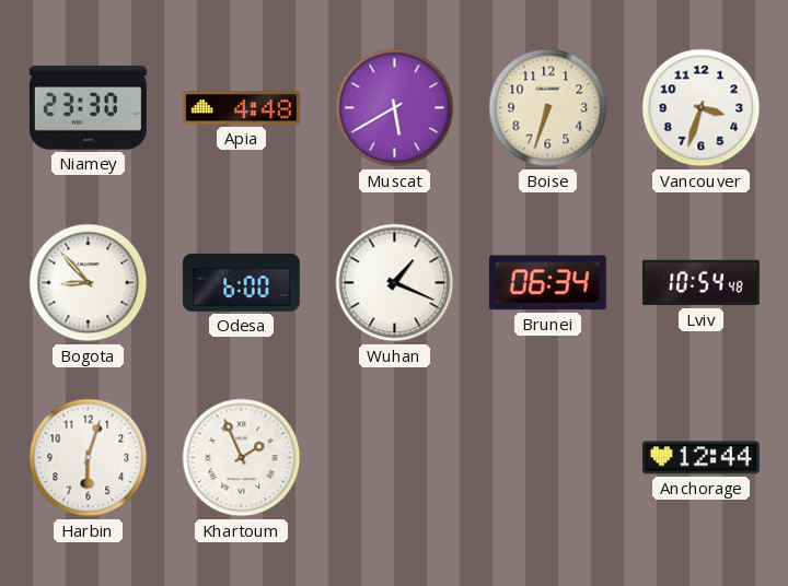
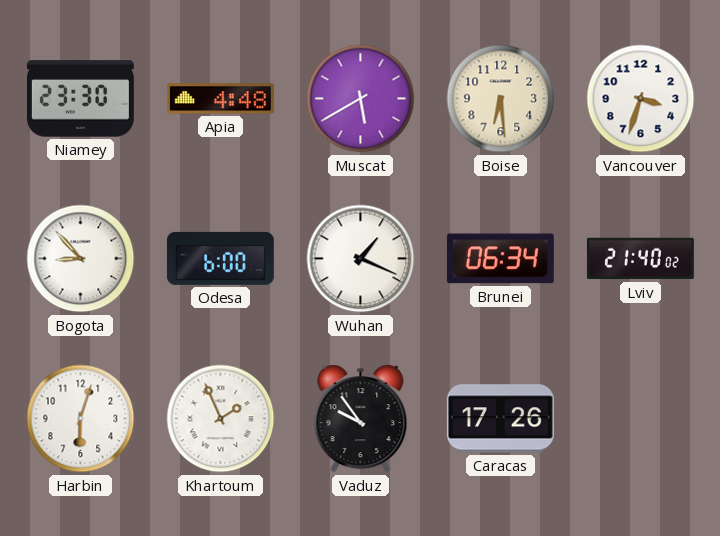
Boise: 6:33 -> 6:29 (501, 99)
Lviv: 10:54 -> 21:40 (640, 259)
Vaduz: none -> 9:54 (361, 419)
Caracas: none -> 17:26 (500, 419)
Anchorage: 12:44 -> none (700, 458)
